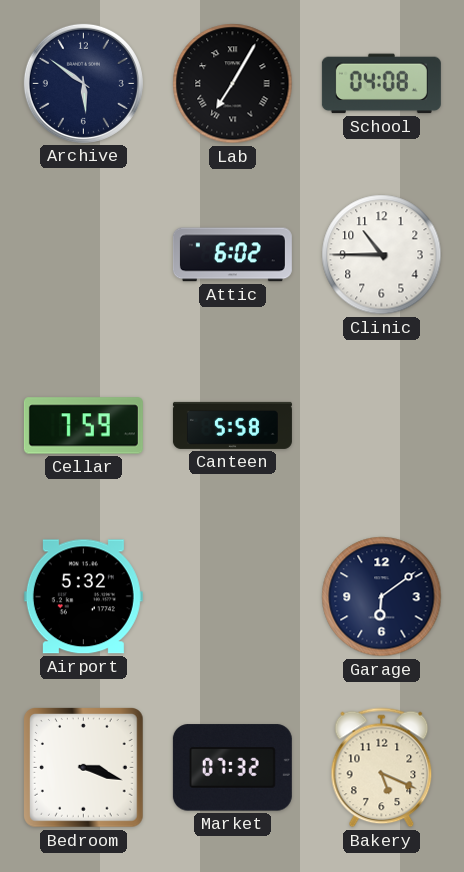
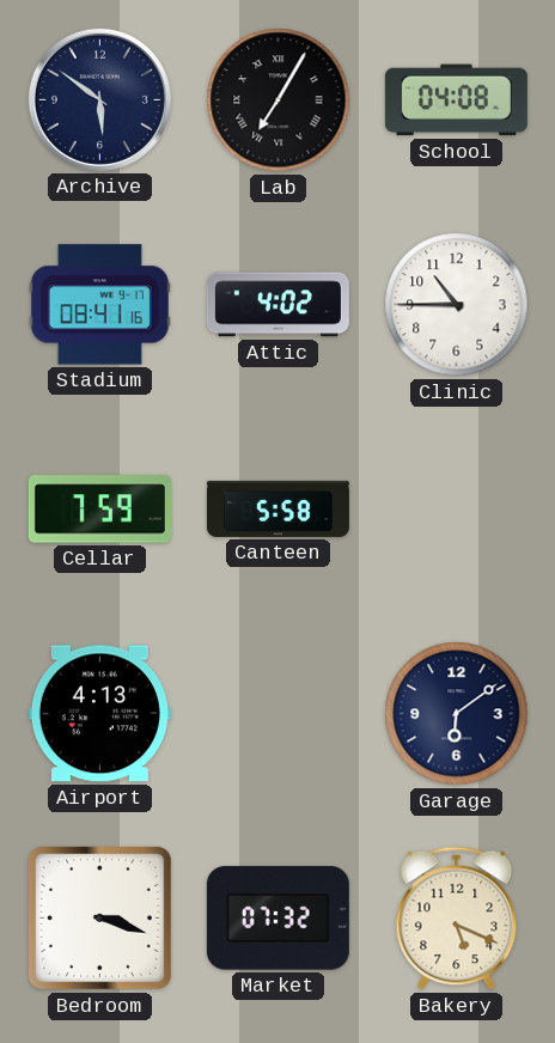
Stadium: none -> 08:41 (99, 305)
Attic: 6:02 -> 4:02 (277, 305)
Airport: 5:32 -> 4:13 (99, 714)
